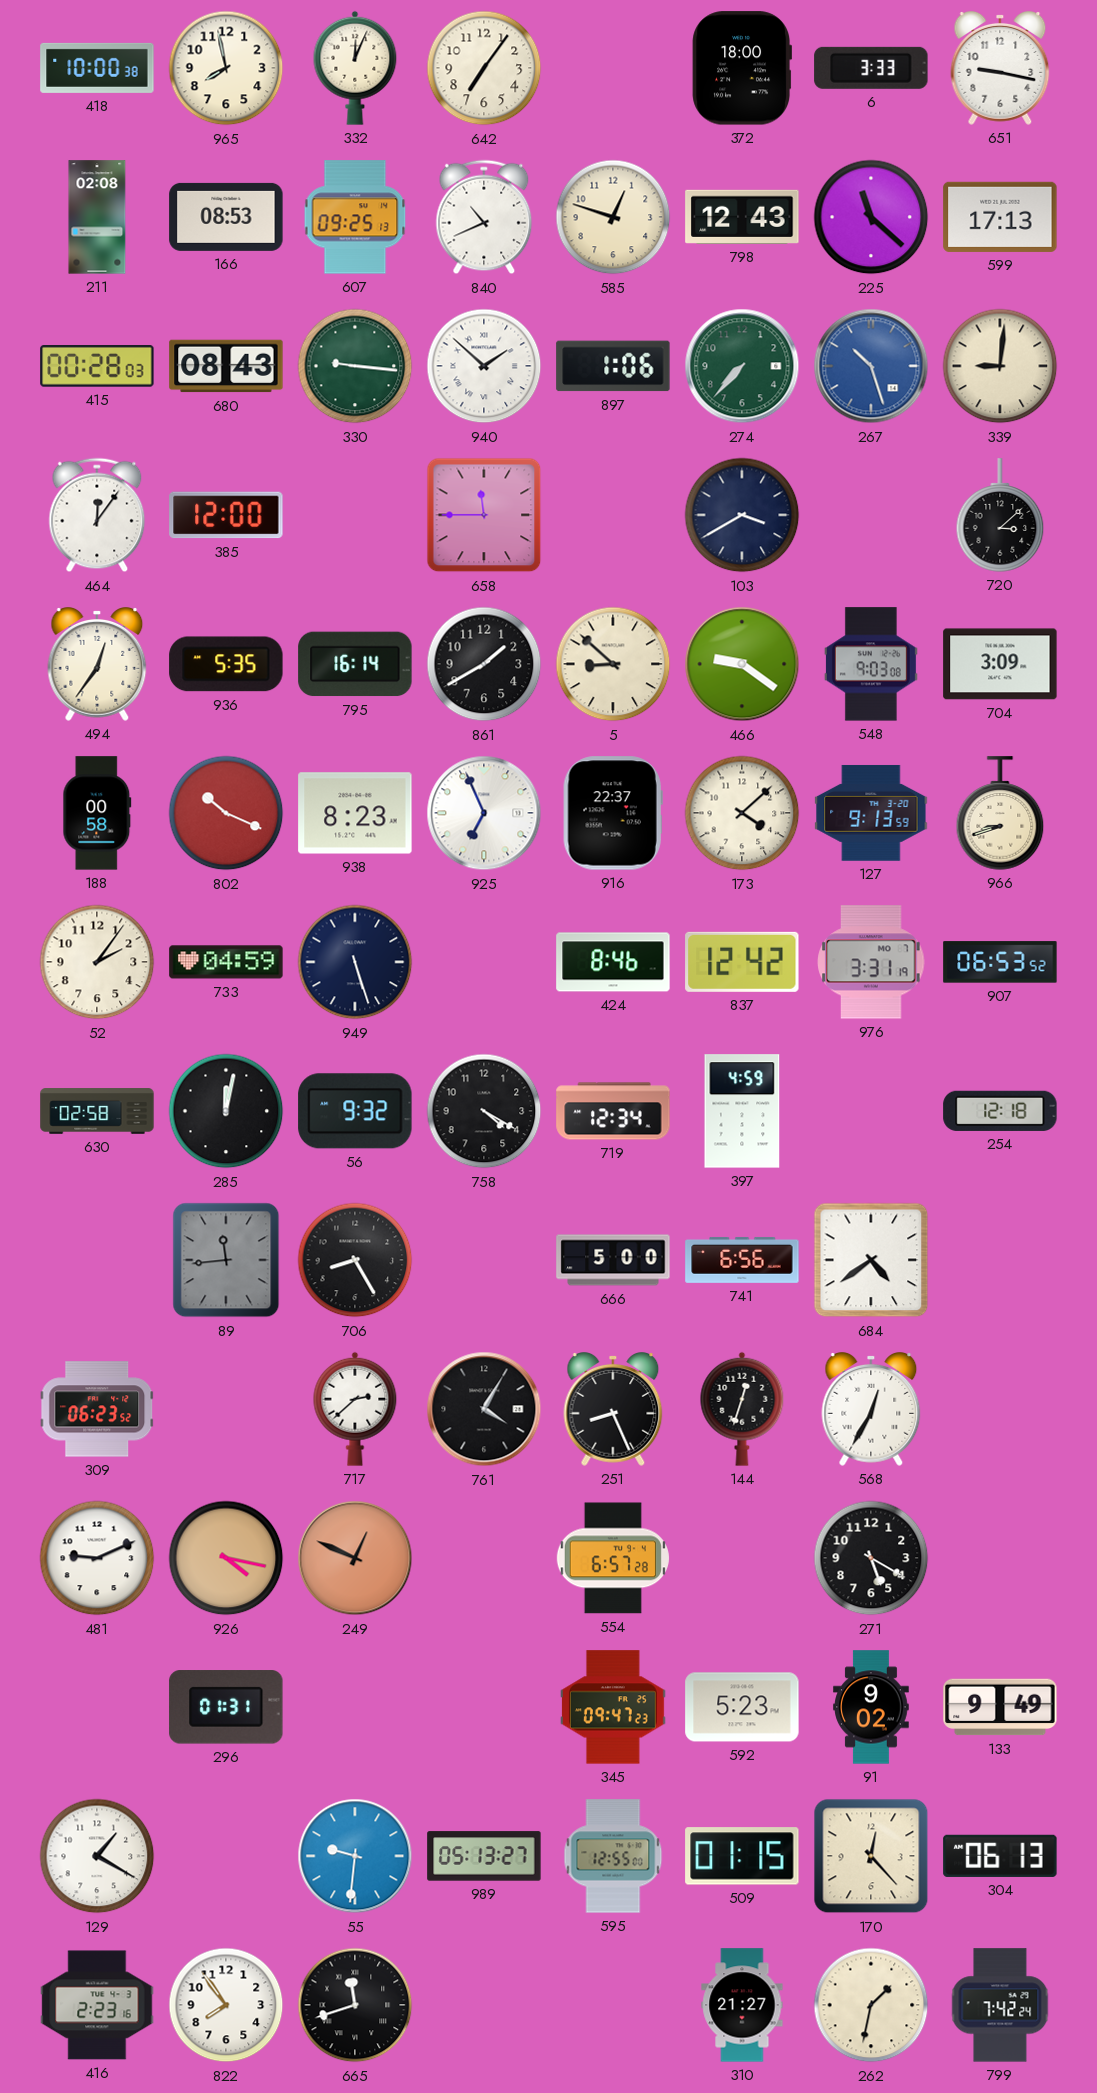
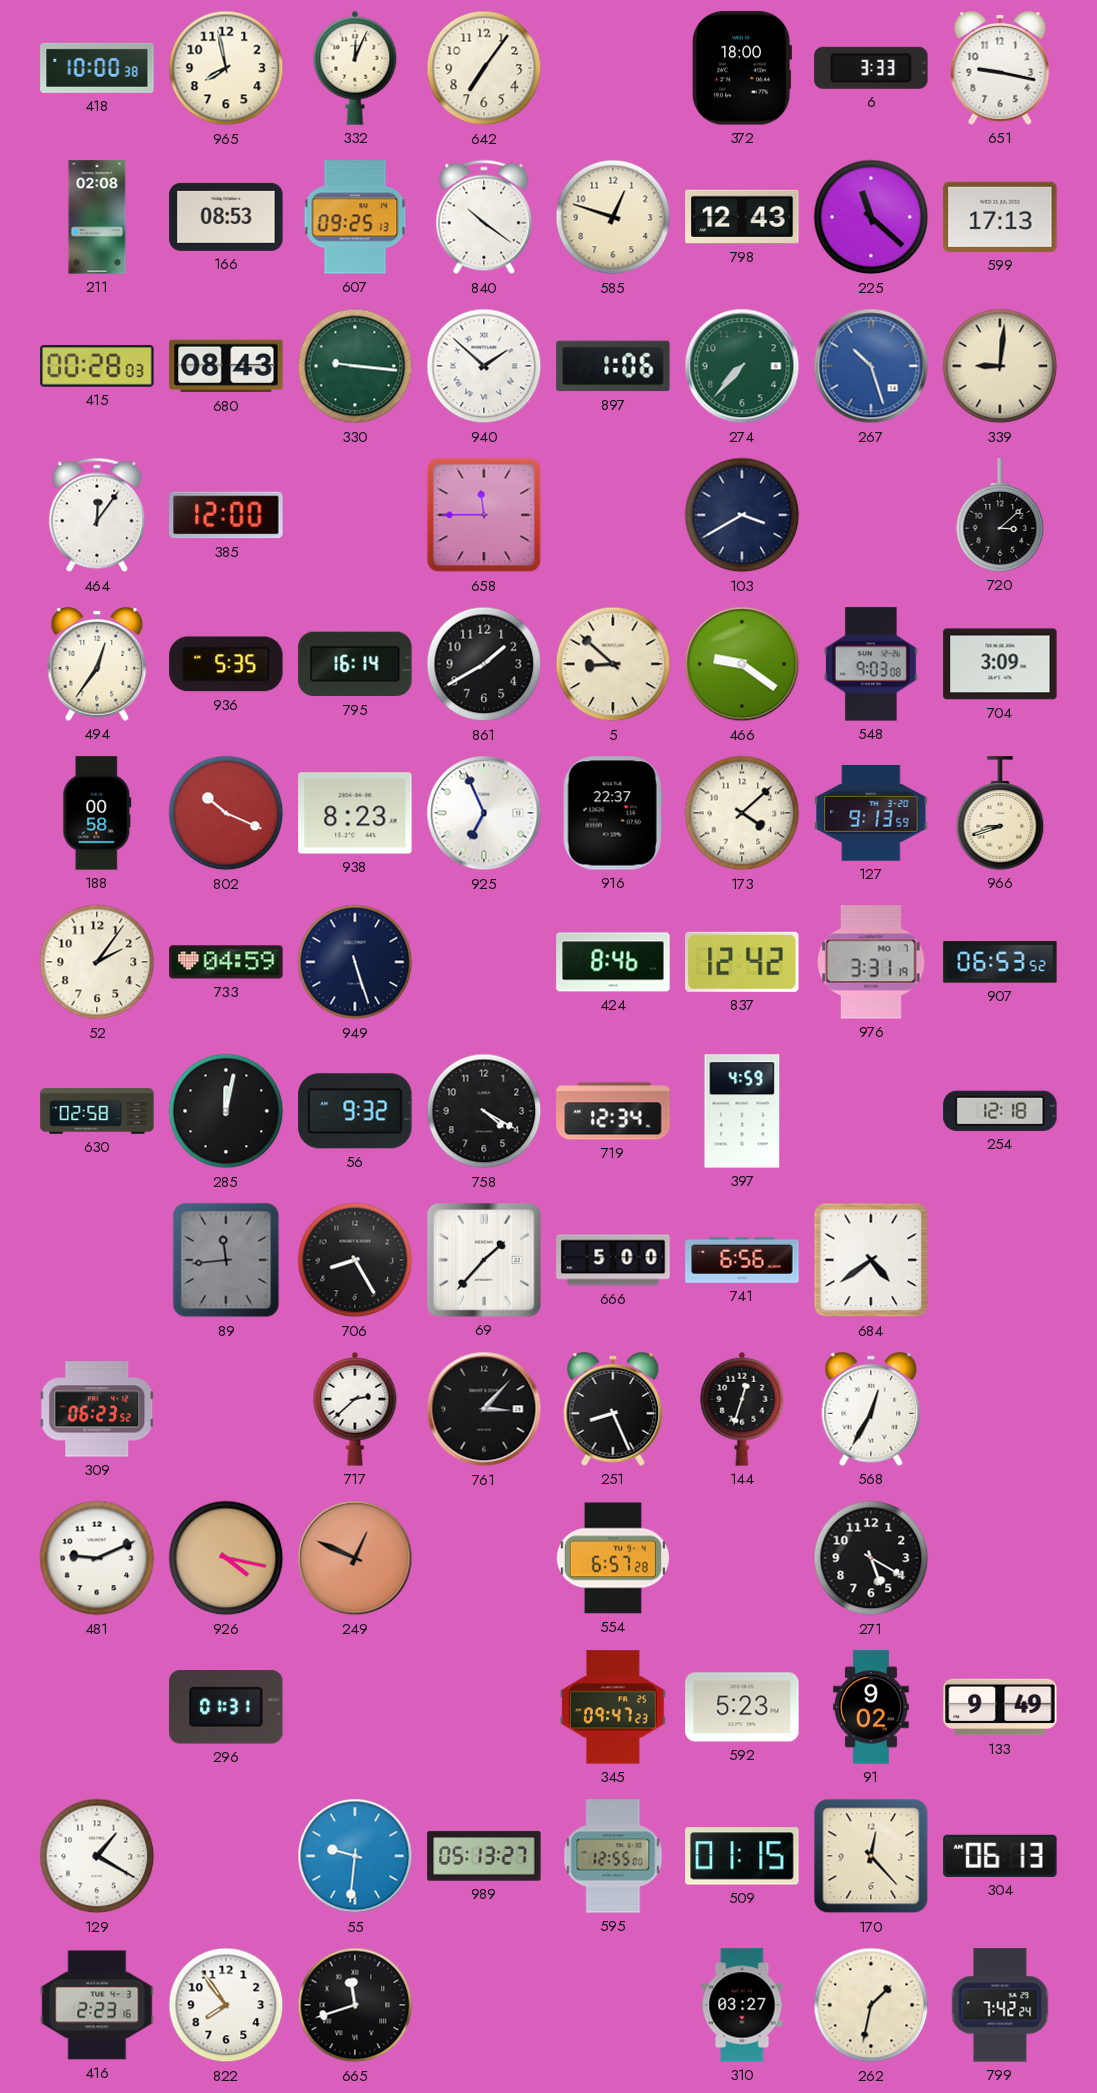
840: 10:41 -> 10:21 (484, 217)
69: none -> 1:37 (484, 1260)
761: 4:05 -> 3:07 (484, 1409)
310: 21:27 -> 03:27 (742, 2005)
